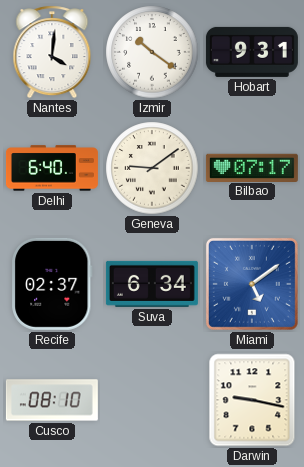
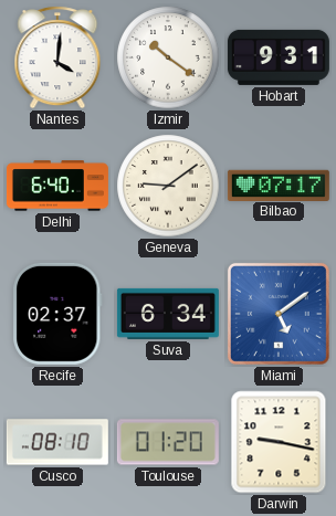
Toulouse: none -> 01:20 (168, 442)
